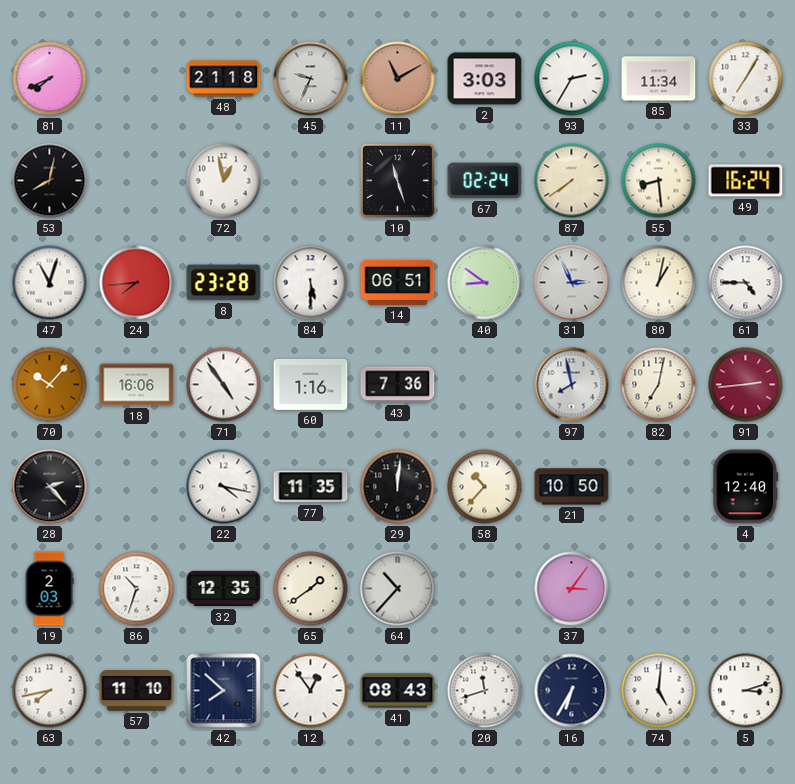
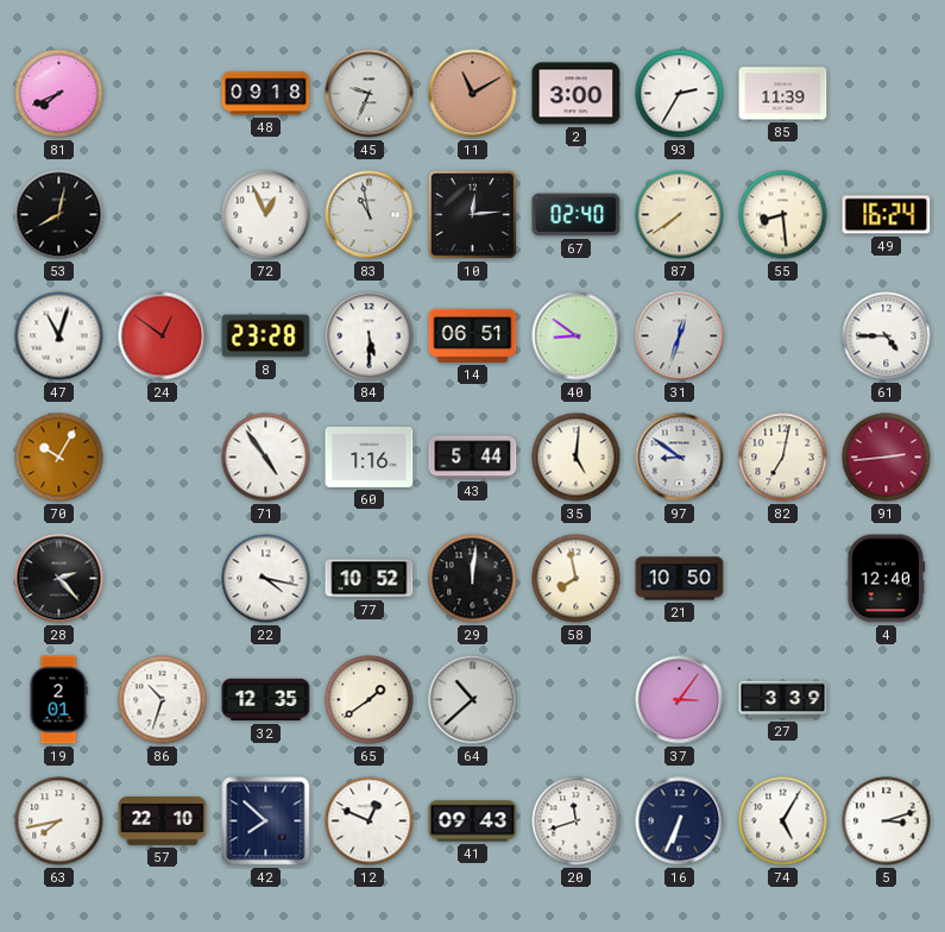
48: 21:18 -> 09:18 (266, 94)
2: 3:03 -> 3:00 (577, 94)
85: 11:34 -> 11:39 (783, 94)
33: 7:05 -> none (746, 79)
72: 12:58 -> 12:56 (266, 215)
83: none -> 10:58 (370, 215)
10: 11:27 -> 12:14 (472, 214)
67: 02:24 -> 02:40 (577, 215)
24: 7:44 -> 12:51 (163, 336)
31: 2:56 -> 12:33 (680, 336)
80: 1:02 -> none (659, 283)
70: 10:07 -> 10:05 (59, 458)
18: 16:06 -> none (137, 385)
43: 7:36 -> 5:44 (473, 458)
35: none -> 5:01 (577, 458)
97: 7:58 -> 8:51 (680, 458)
77: 11:35 -> 10:52 (370, 579)
58: 10:37 -> 7:58 (577, 579)
19: 2:03 -> 2:01 (58, 700)
64: 10:37 -> 10:38 (473, 700)
27: none -> 3:39 (783, 700)
57: 11:10 -> 22:10 (163, 821)
12: 12:54 -> 12:49 (370, 821)
41: 08:43 -> 09:43 (473, 821)
16: 6:35 -> 6:34 (680, 821)
74: 5:01 -> 5:05 (783, 821)
